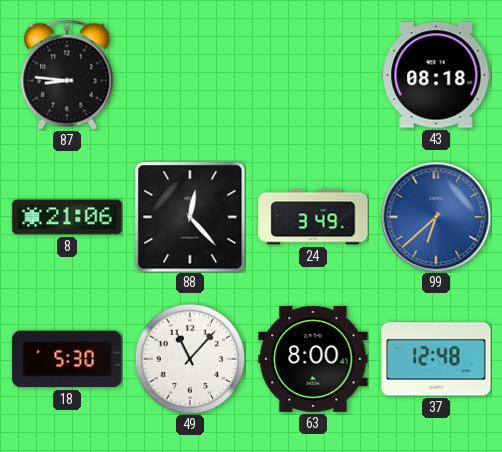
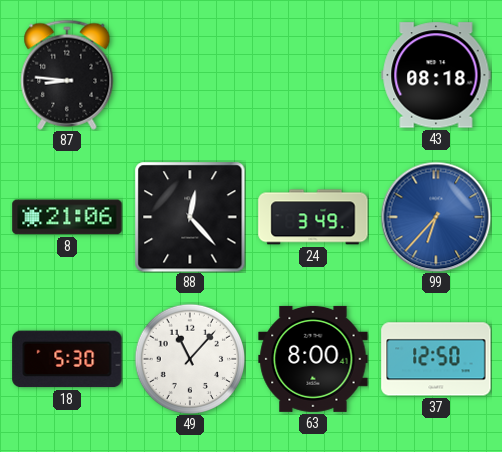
99: 6:38 -> 6:37 (436, 217)
37: 12:48 -> 12:50 (436, 359)
